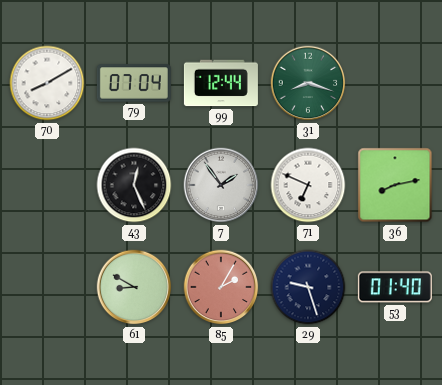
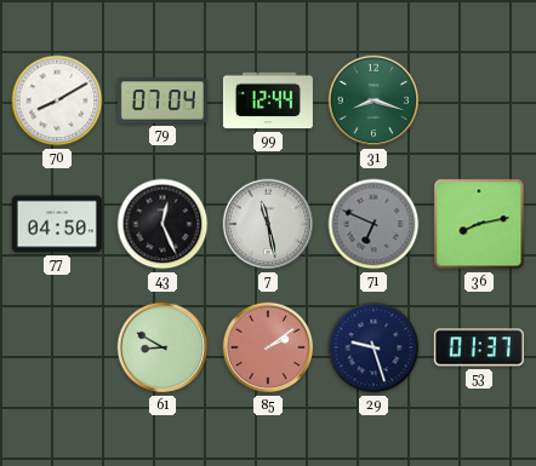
77: none -> 04:50 (57, 224)
7: 1:54 -> 11:28 (268, 224)
71 dial: white -> grey (374, 224)
85: 2:05 -> 2:09 (268, 347)
53: 01:40 -> 01:37 (479, 347)
